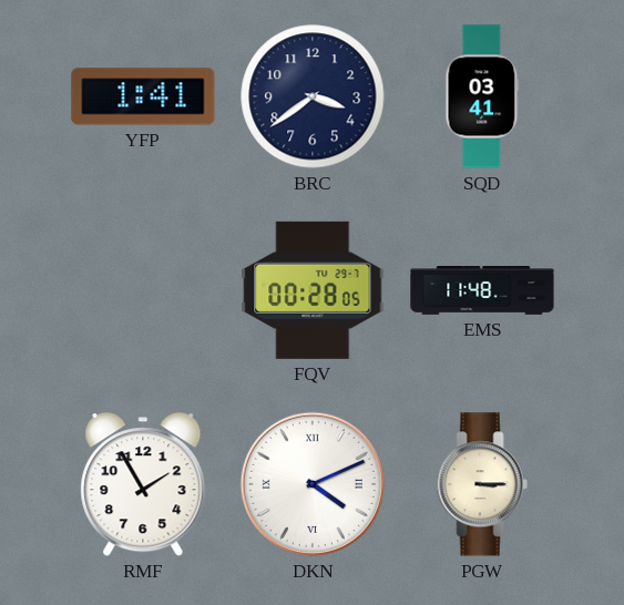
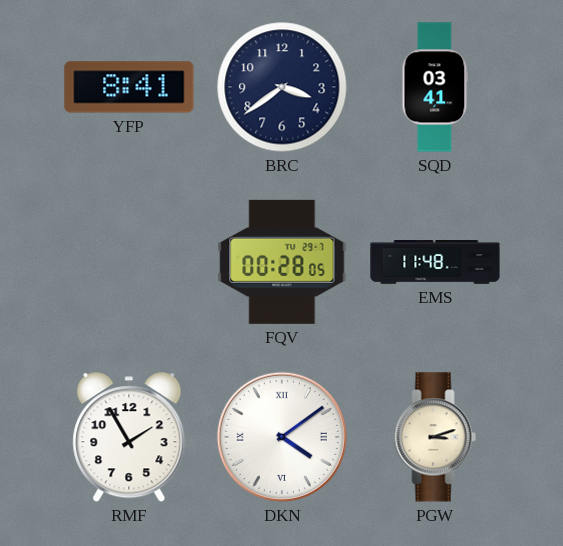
YFP: 1:41 -> 8:41 (129, 87)
DKN: 4:11 -> 4:09 (282, 437)
PGW: 3:15 -> 3:12 (435, 437)
